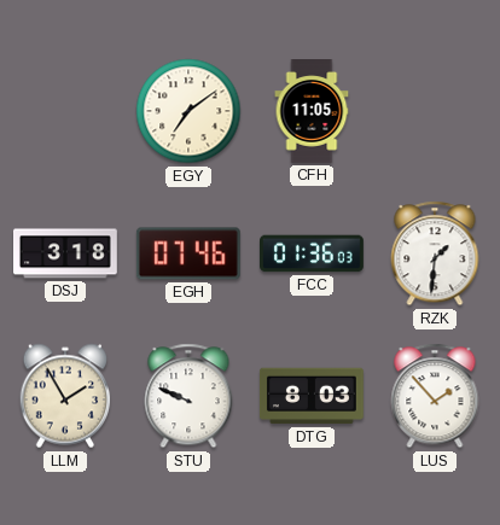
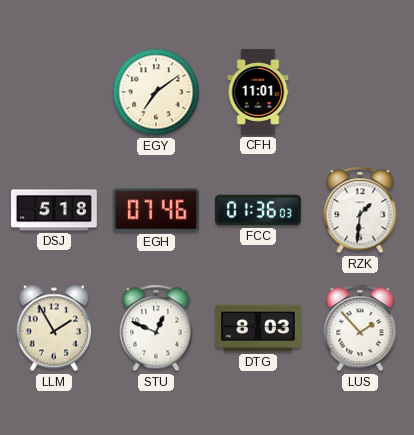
CFH: 11:05 -> 11:01 (258, 93)
DSJ: 3:18 -> 5:18 (55, 210)
STU: 9:49 -> 12:49 (156, 328)
